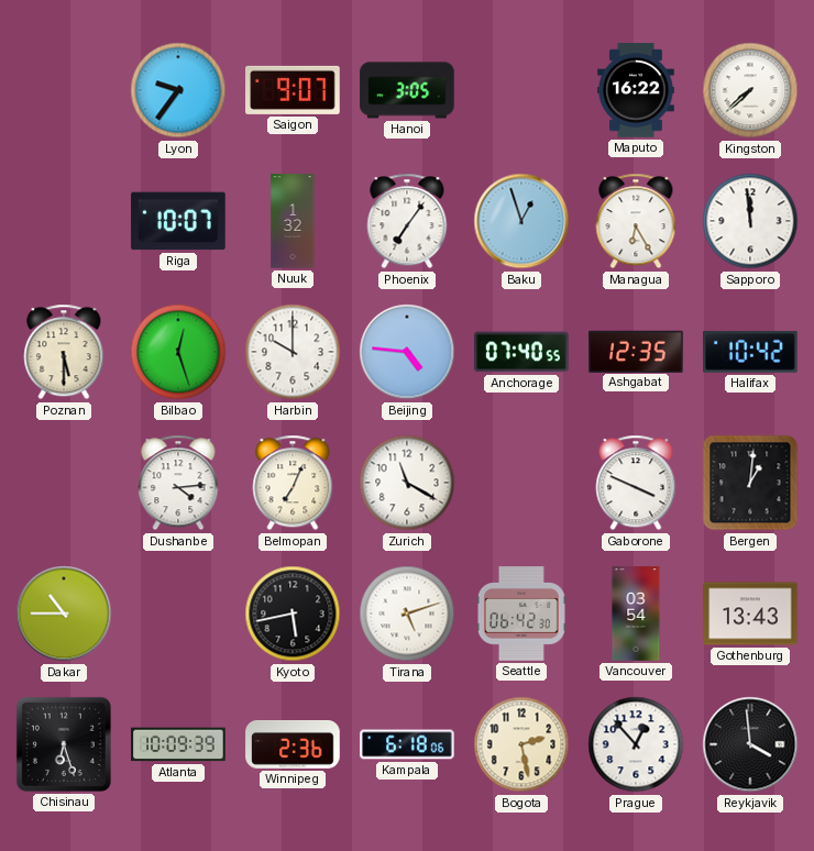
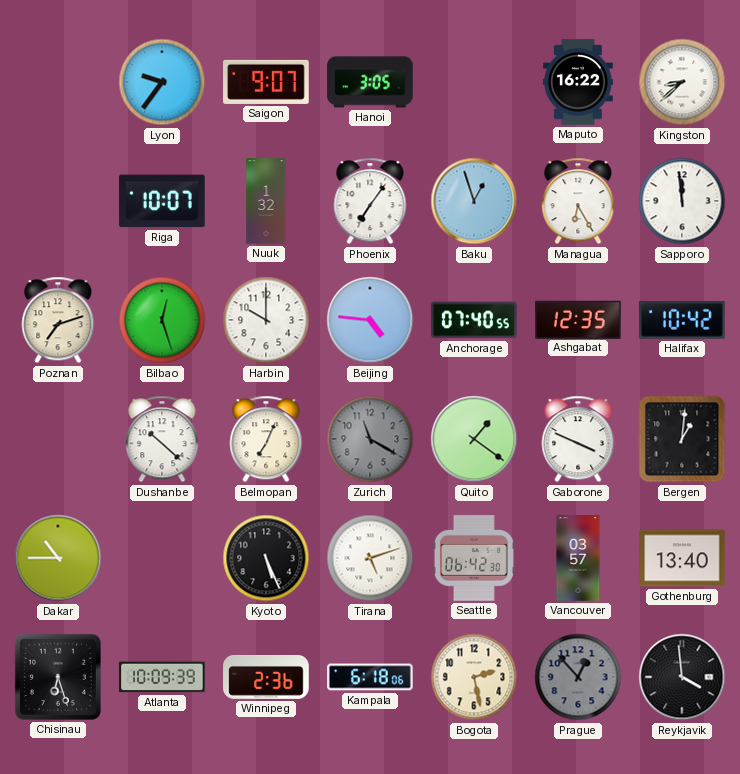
Kingston: 7:38 -> 8:38 (682, 82)
Poznan: 5:30 -> 7:12 (58, 320)
Dushanbe: 4:14 -> 10:22 (162, 439)
Zurich dial: white -> grey (370, 439)
Quito: none -> 1:21 (474, 439)
Kyoto: 5:43 -> 5:26 (266, 558)
Vancouver: 03:54 -> 03:57 (578, 558)
Gothenburg: 13:43 -> 13:40 (682, 558)
Prague dial: white -> grey (578, 677)
